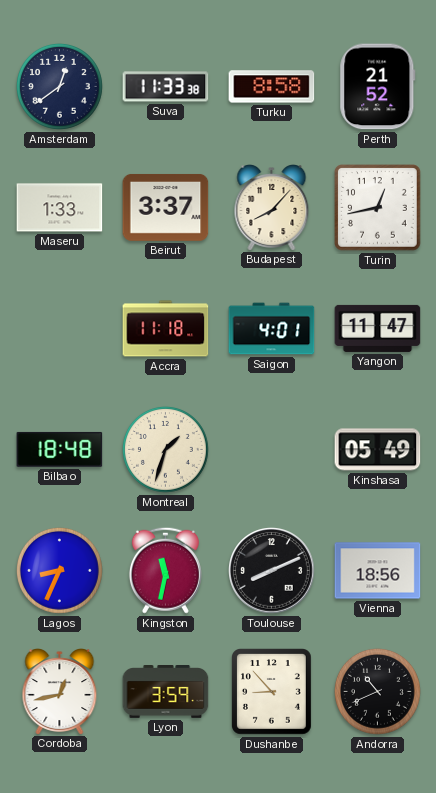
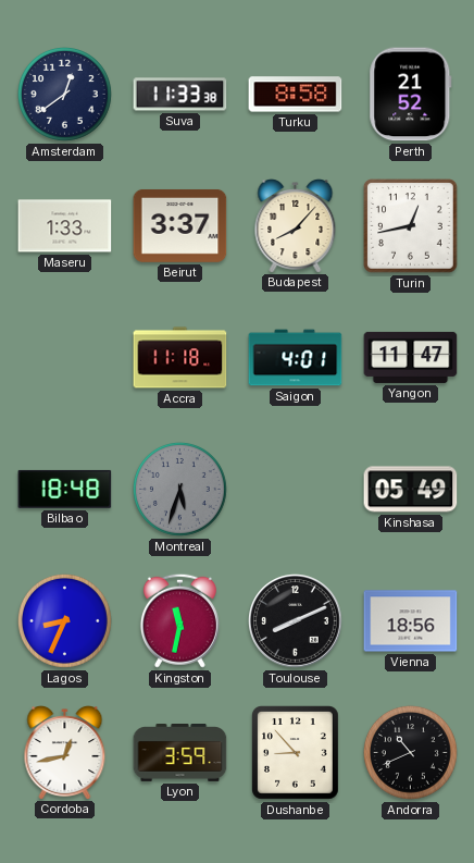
Montreal: 1:33 -> 5:33 (180, 490)
Montreal dial: cream -> grey (180, 490)
